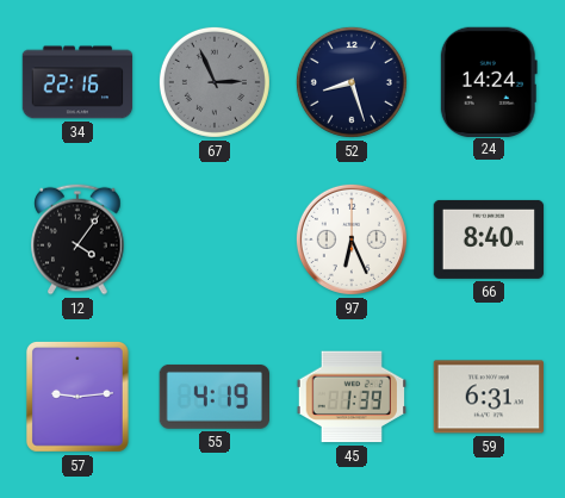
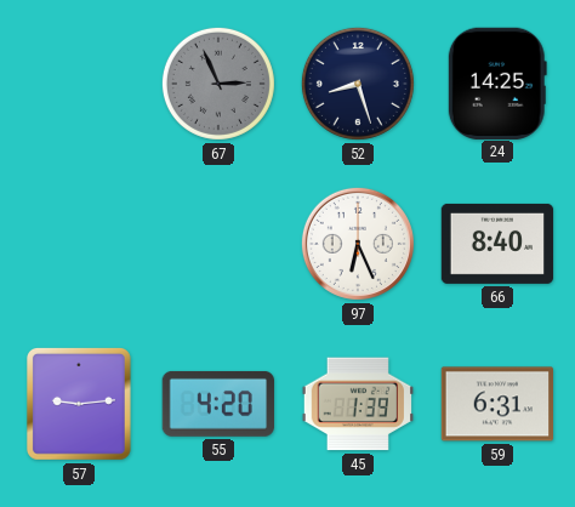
34: 22:16 -> none (77, 82)
24: 14:24 -> 14:25 (497, 82)
12: 4:06 -> none (77, 239)
55: 4:19 -> 4:20 (217, 404)
